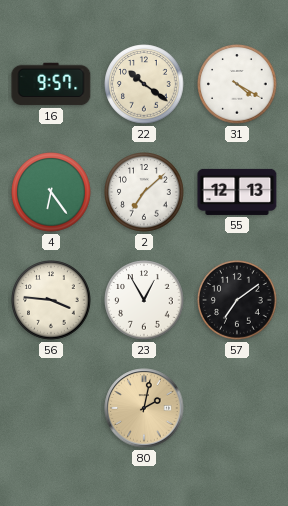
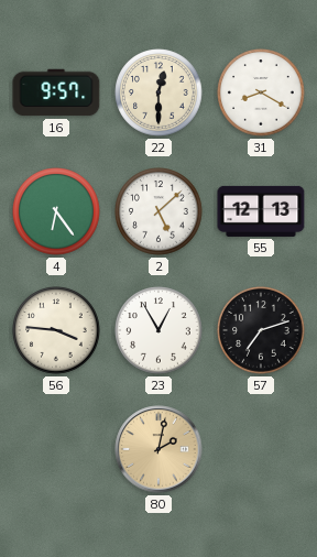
22: 10:21 -> 12:30 (158, 92)
31: 4:20 -> 8:20 (261, 92)
2: 7:08 -> 5:08 (158, 211)
57: 7:09 -> 7:12 (261, 330)
